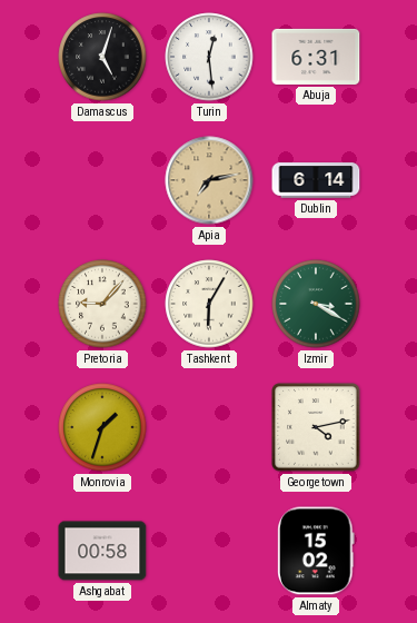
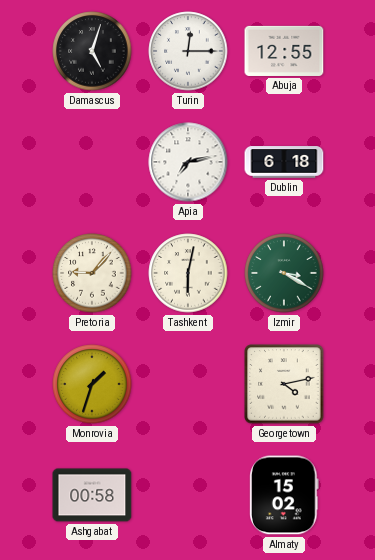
Turin: 12:29 -> 12:15 (188, 51)
Abuja: 6:31 -> 12:55 (284, 51)
Apia dial: champagne -> white (188, 162)
Dublin: 6:14 -> 6:18 (284, 162)
Tashkent: 6:05 -> 6:02 (188, 273)
